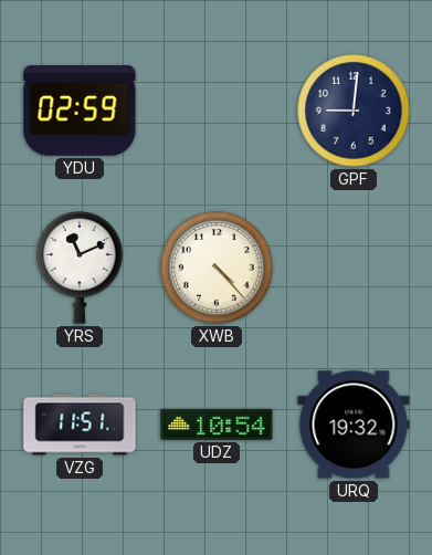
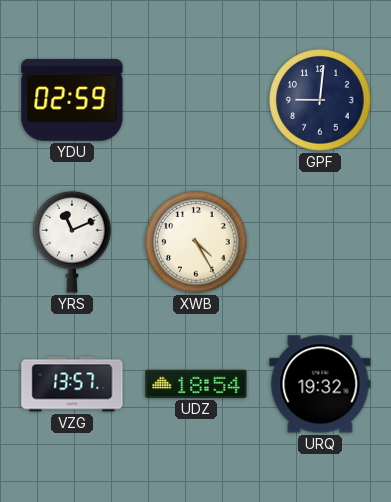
XWB: 4:23 -> 4:25 (196, 242)
VZG: 11:51 -> 13:57 (72, 384)
UDZ: 10:54 -> 18:54 (196, 384)
